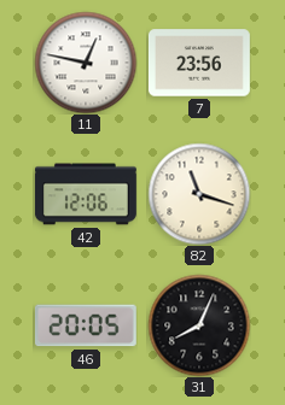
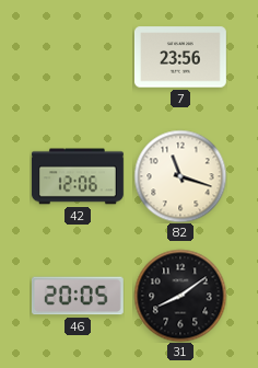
11: 12:47 -> none (86, 63)
31: 8:04 -> 8:09 (180, 296)
